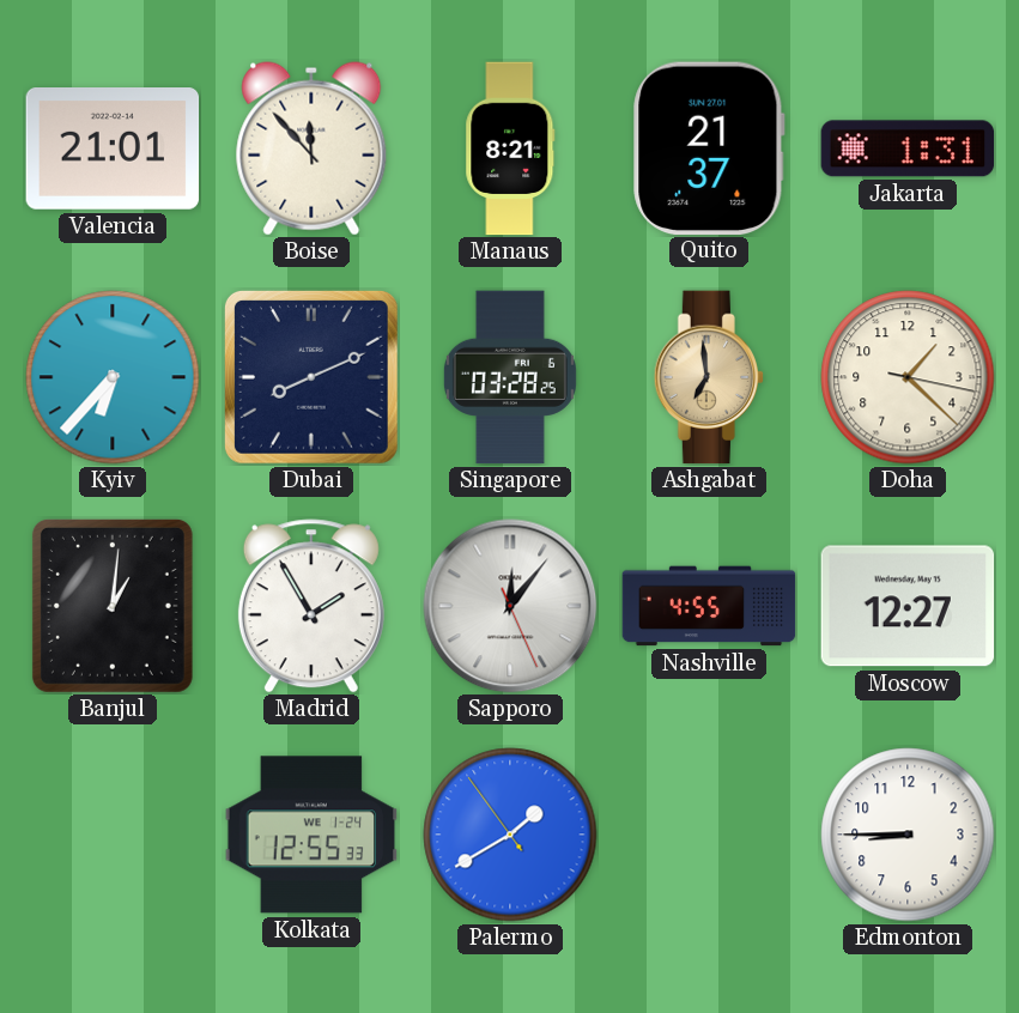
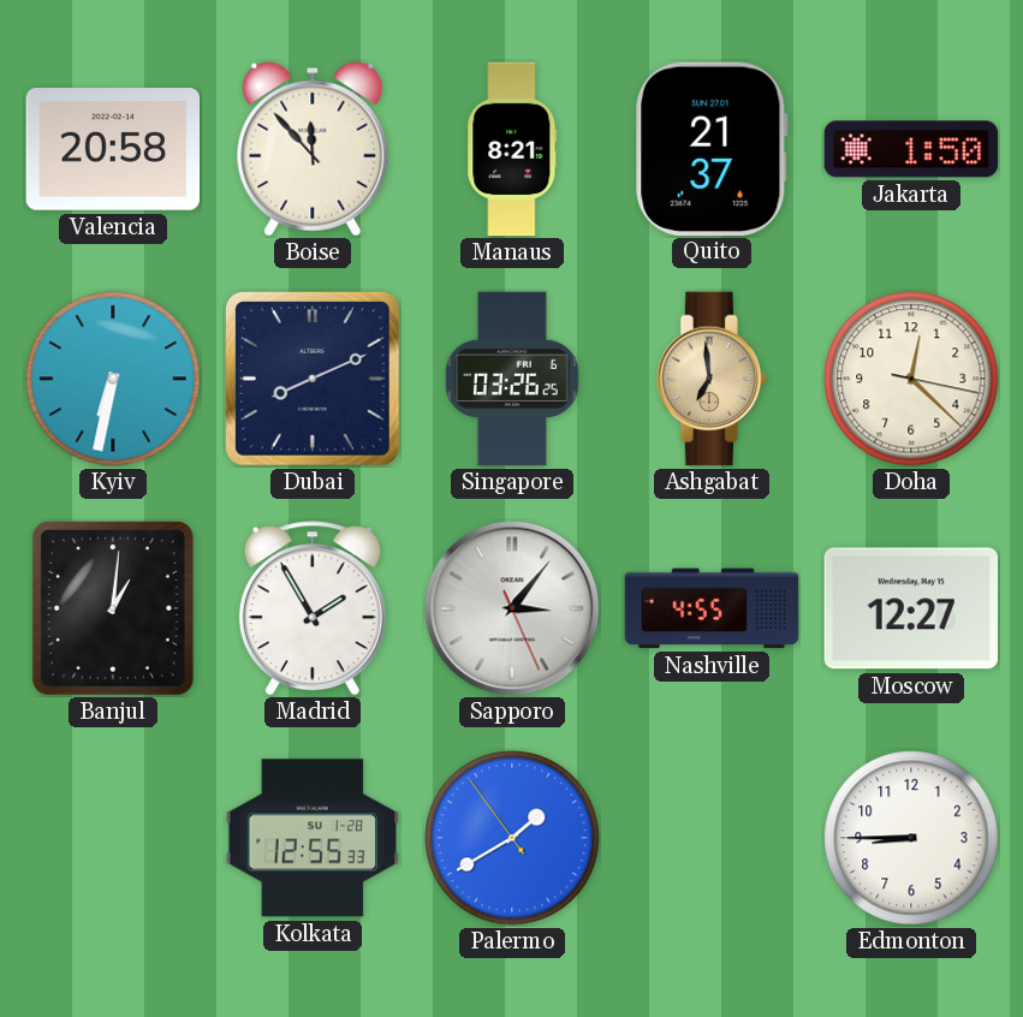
Valencia: 21:01 -> 20:58 (113, 150)
Jakarta: 1:31 -> 1:50 (911, 149)
Kyiv: 6:37 -> 6:32 (113, 379)
Singapore: 03:28 -> 03:26 (512, 379)
Doha: 1:22 -> 12:22 (911, 379)
Sapporo: 12:06 -> 3:06 (512, 608)
Kolkata date: WE 1-24 -> SU 1-28 (313, 838)
